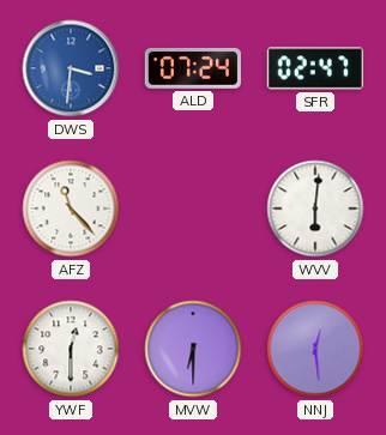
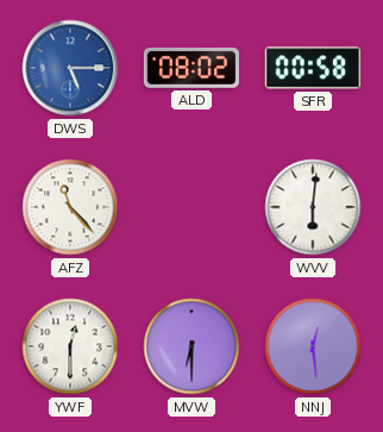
DWS: 3:31 -> 5:15 (70, 68)
ALD: 07:24 -> 08:02 (190, 68)
SFR: 02:47 -> 00:58 (313, 68)
